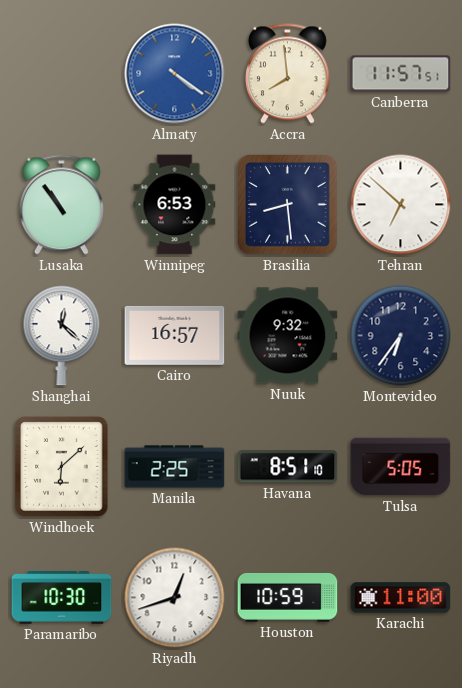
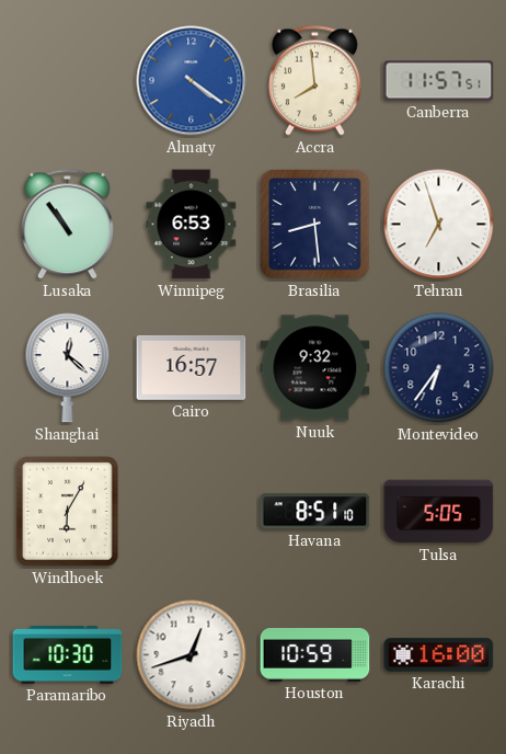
Tehran: 6:52 -> 6:57 (439, 225)
Windhoek: 6:08 -> 6:05 (68, 512)
Manila: 2:25 -> none (175, 467)
Karachi: 11:00 -> 16:00 (439, 655)
